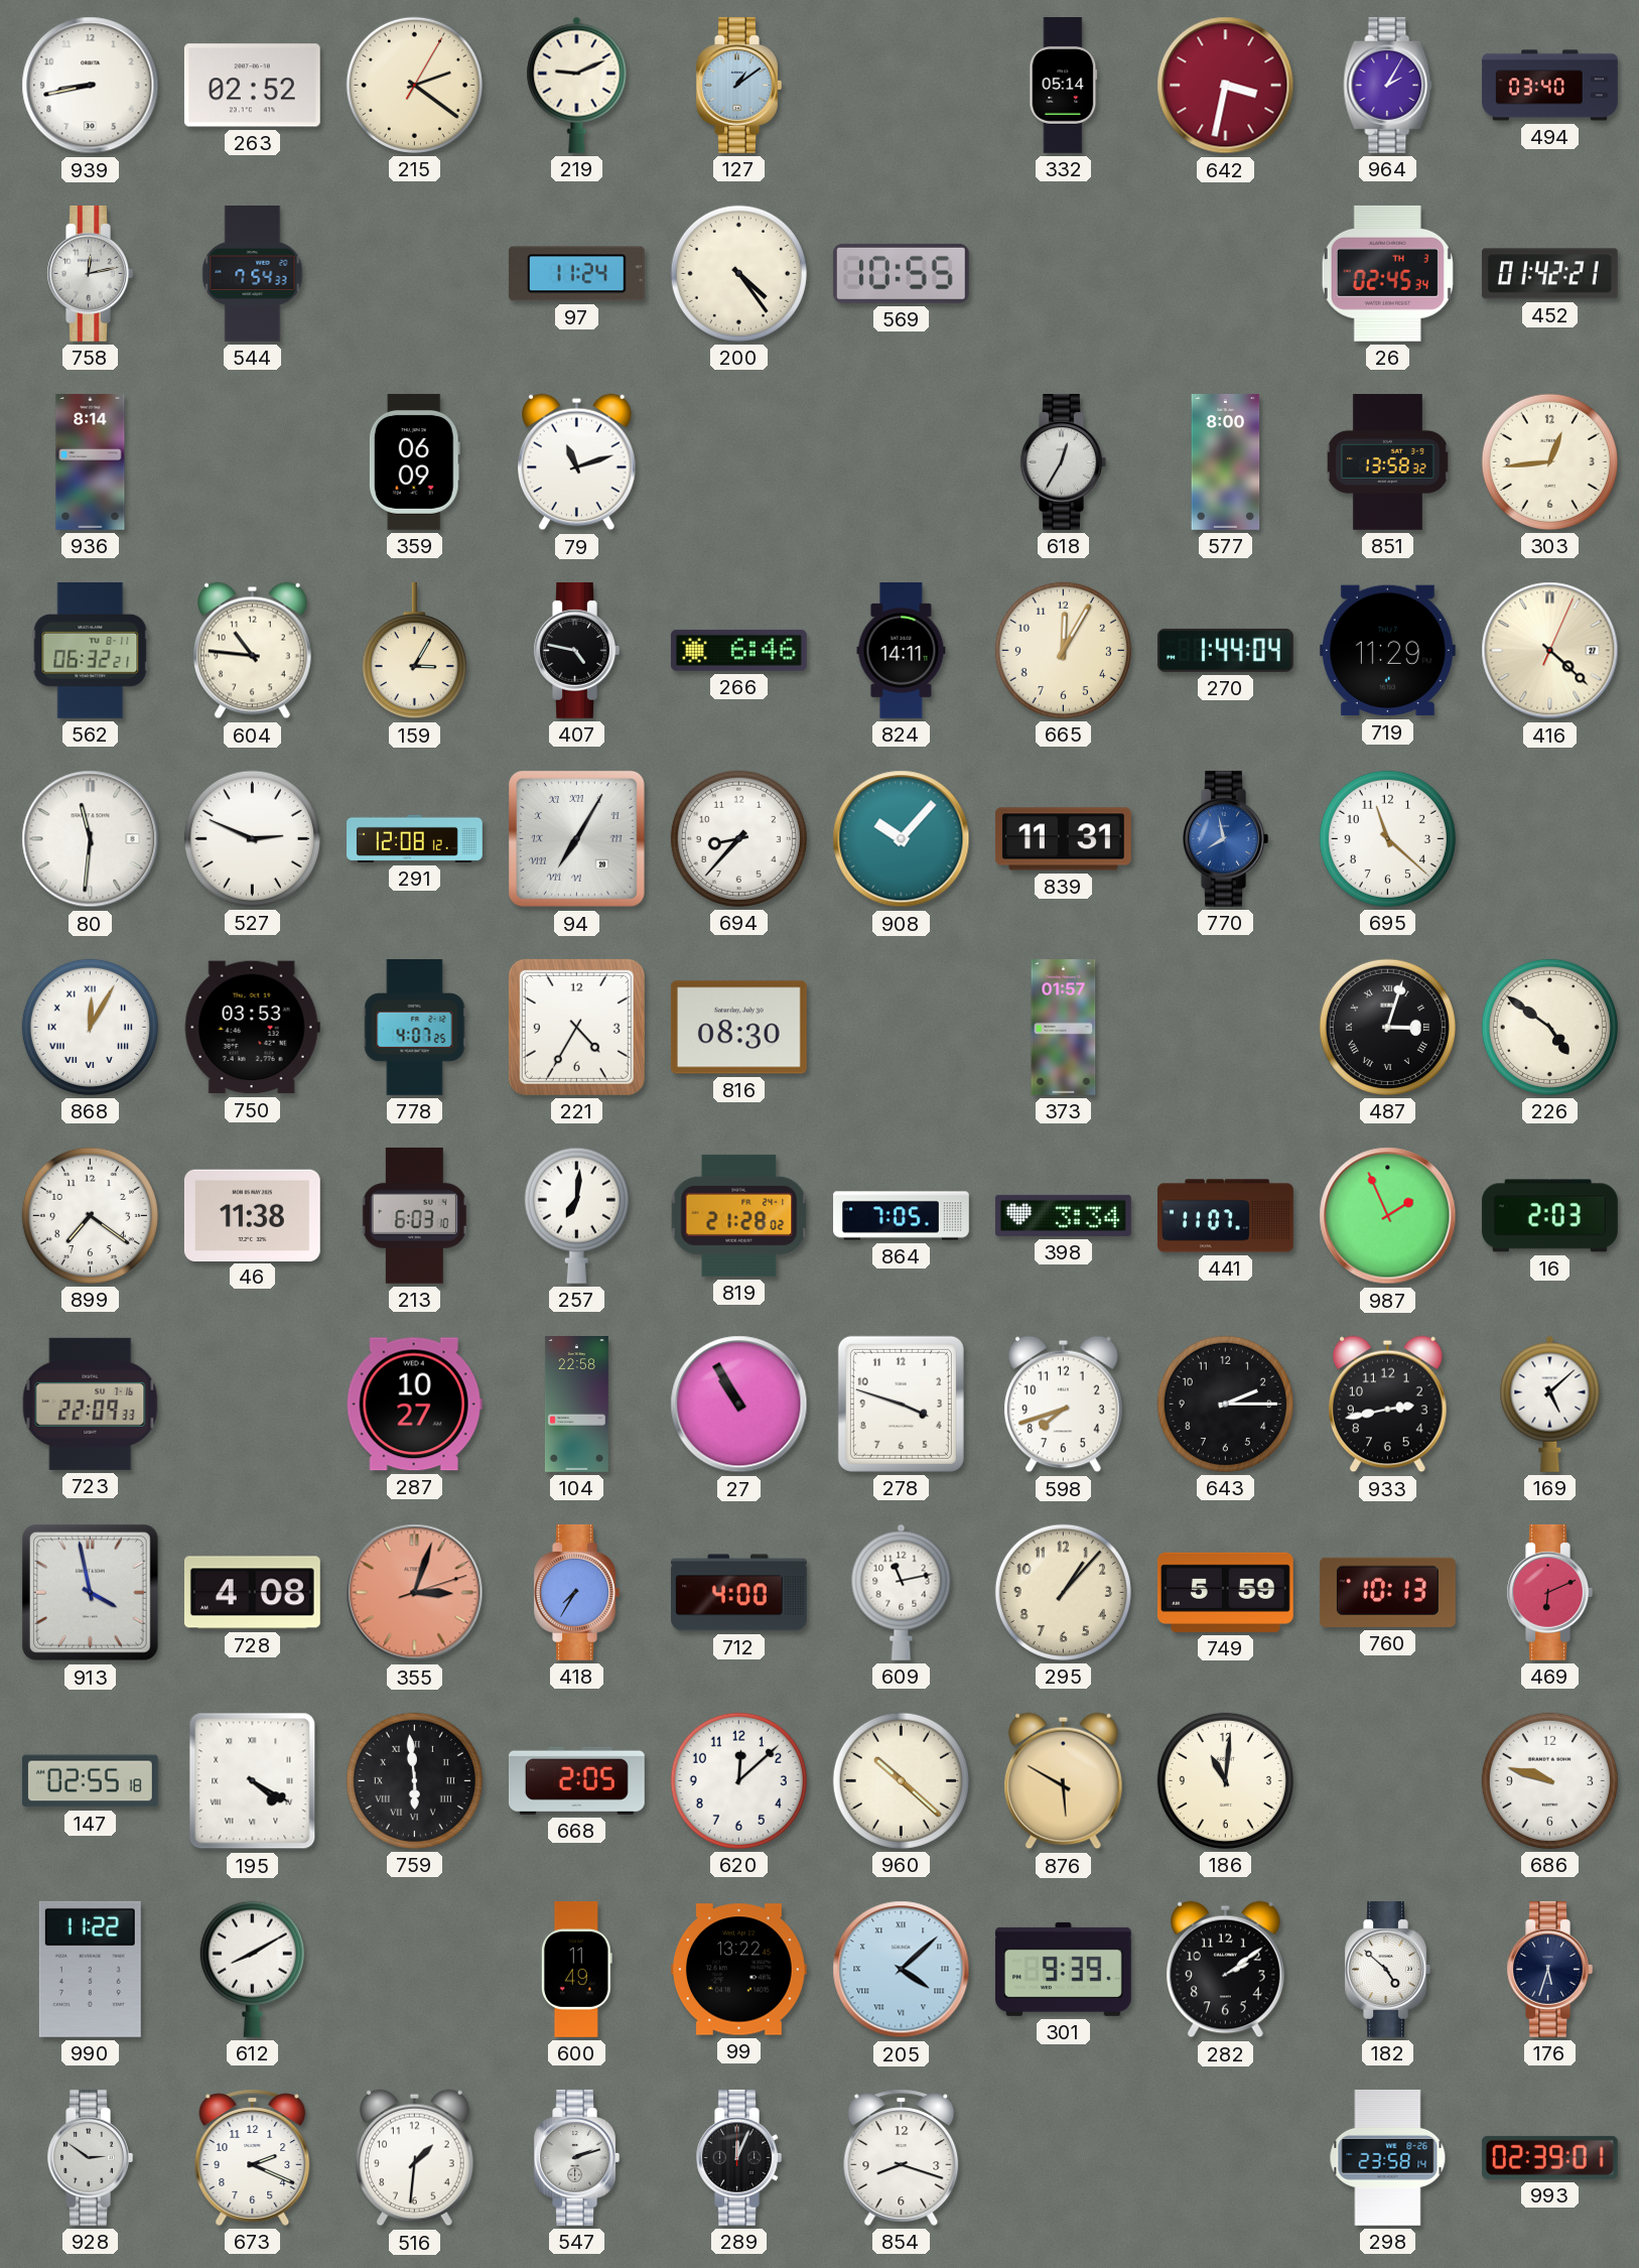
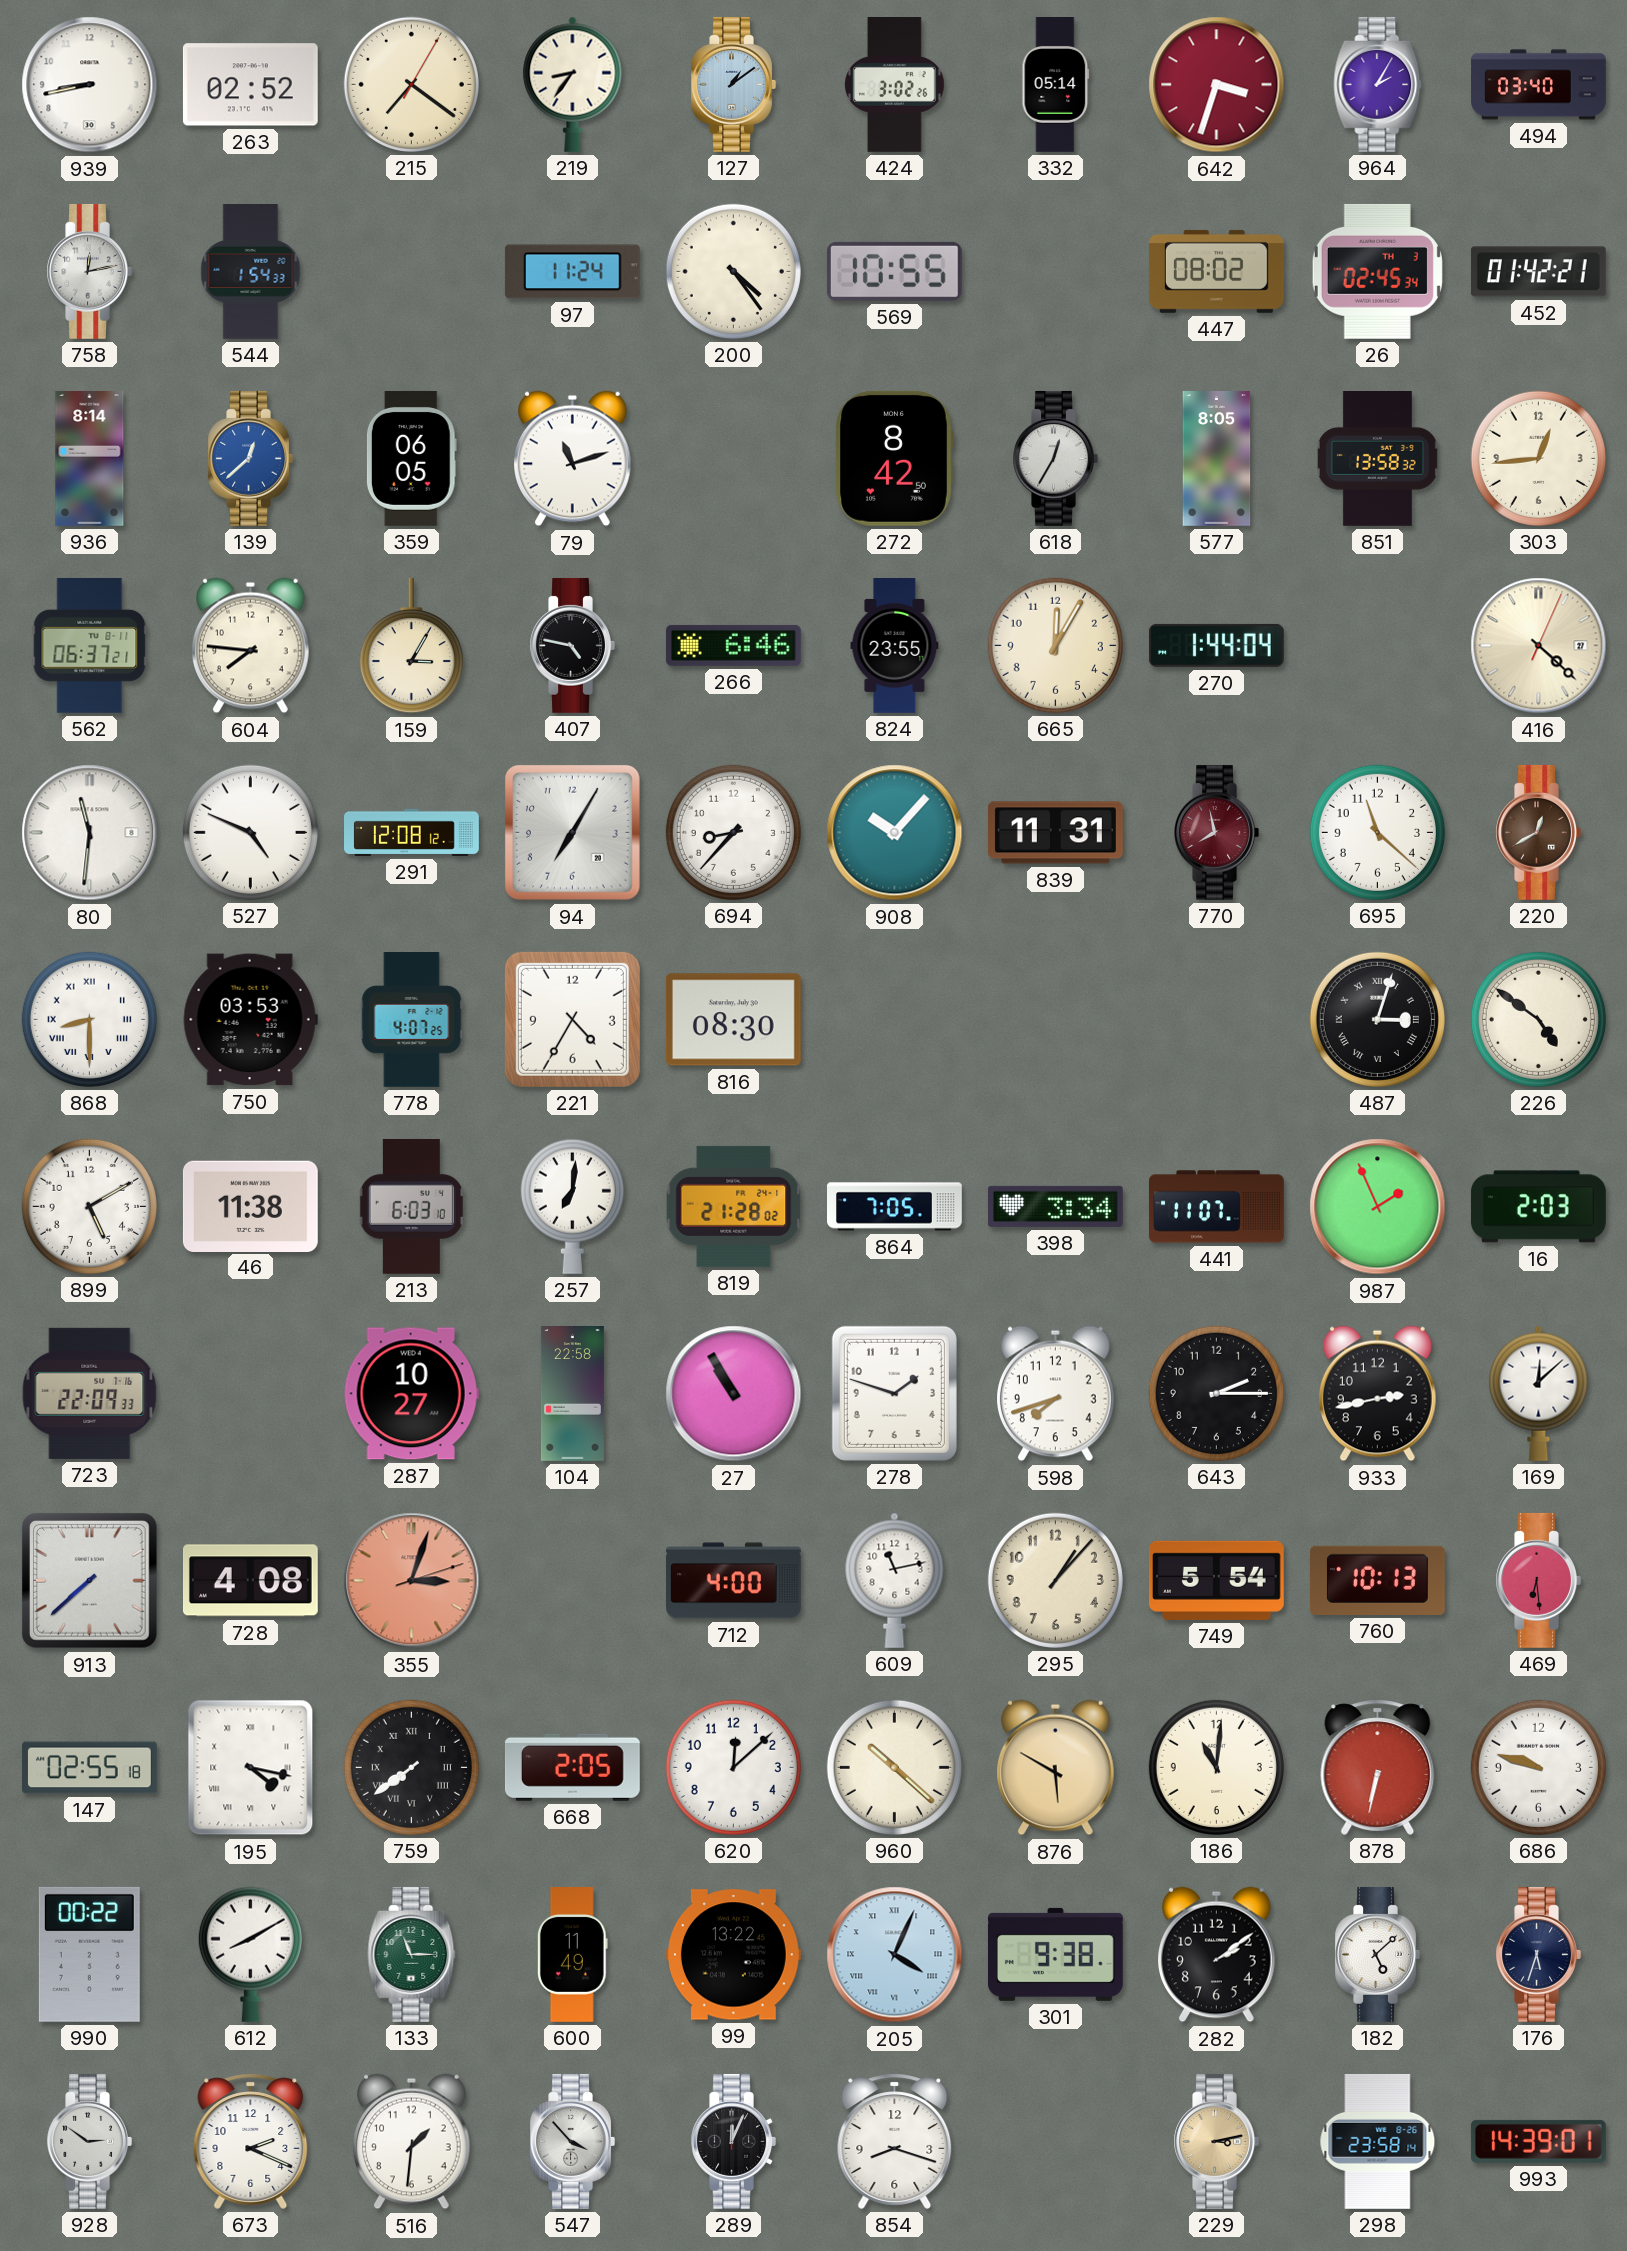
215: 2:21 -> 7:21 (411, 84)
219: 9:11 -> 8:36 (573, 84)
424: none -> 3:02 (895, 85)
642: 3:32 -> 3:33 (1217, 85)
544: 7:54 -> 1:54 (251, 272)
447: none -> 08:02 (1216, 271)
139: none -> 12:38 (250, 458)
359: 06:09 -> 06:05 (411, 458)
272: none -> 8:42 (894, 458)
577: 8:00 -> 8:05 (1217, 459)
562: 06:32 -> 06:37 (90, 645)
604: 10:46 -> 7:46 (251, 646)
824: 14:11 -> 23:55 (895, 646)
719: 11:29 -> none (1387, 651)
527: 2:49 -> 4:49 (250, 832)
94 numerals: Roman -> Arabic (572, 832)
770 dial: blue -> burgundy (1216, 832)
220: none -> 12:40 (1538, 832)
868: 12:05 -> 8:30 (89, 1019)
373: 01:57 -> none (1064, 1028)
899: 7:21 -> 5:10 (89, 1206)
278: 3:48 -> 1:48 (894, 1393)
169: 5:08 -> 12:08 (1539, 1393)
913: 3:58 -> 7:38 (89, 1580)
418: 7:35 -> none (576, 1592)
749: 5:59 -> 5:54 (1216, 1580)
469: 6:11 -> 6:29 (1538, 1580)
195: 4:20 -> 4:17 (251, 1768)
759: 5:59 -> 7:39 (411, 1767)
878: none -> 6:32 (1378, 1767)
990: 11:22 -> 00:22 (89, 1954)
133: none -> 11:15 (412, 1954)
205: 4:08 -> 4:04 (895, 1955)
301: 9:39 -> 9:38 (1055, 1954)
182: 4:52 -> 5:08 (1377, 1954)
547: 2:12 -> 3:53 (572, 2141)
229: none -> 3:13 (1216, 2141)
993: 02:39 -> 14:39 (1538, 2141)
